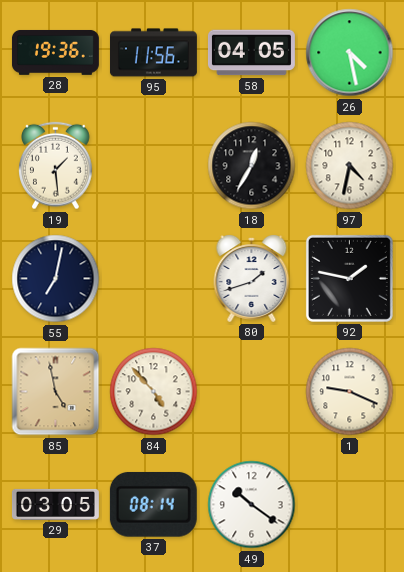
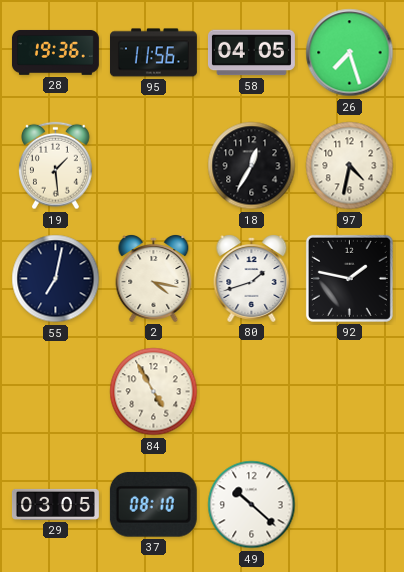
26: 4:28 -> 7:27 (350, 53)
2: none -> 4:17 (154, 278)
85: 4:58 -> none (56, 392)
84: 4:53 -> 4:55 (154, 392)
1: 9:19 -> none (350, 392)
37: 08:14 -> 08:10 (153, 504)
49: 10:21 -> 10:22 (252, 505)
